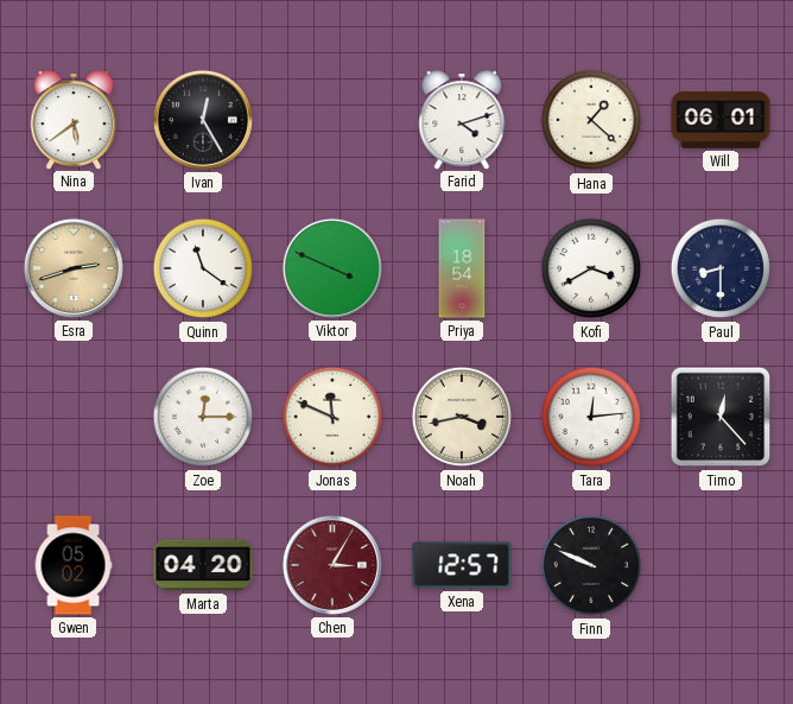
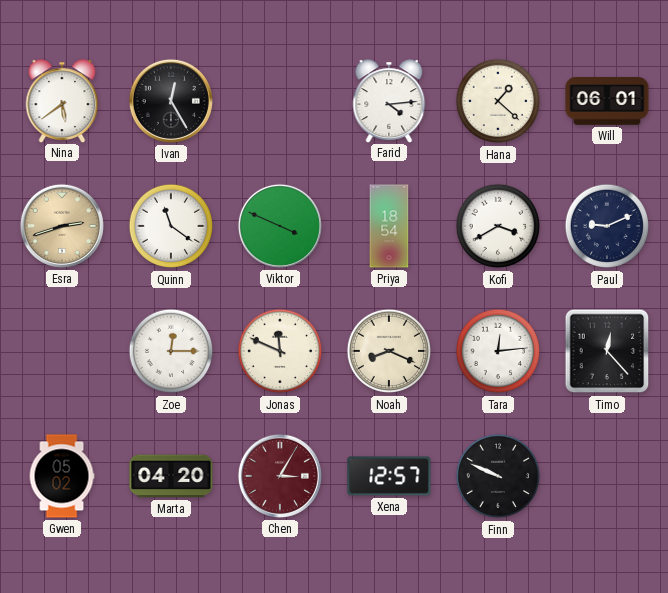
Farid: 4:12 -> 4:14 (389, 101)
Paul: 8:30 -> 9:11 (607, 226)
Noah: 3:43 -> 8:19 (389, 351)
